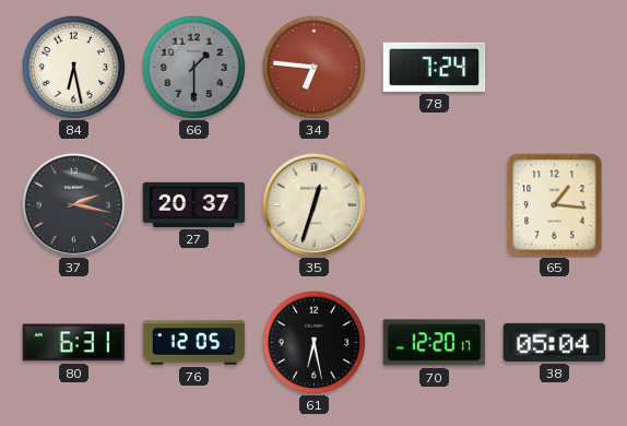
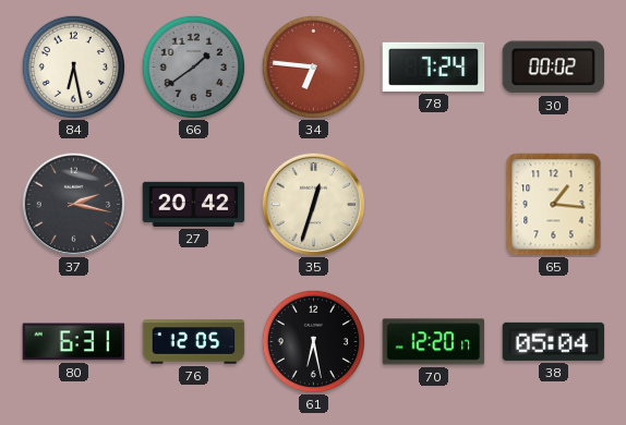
66: 1:30 -> 1:39 (193, 66)
30: none -> 00:02 (554, 68)
27: 20:37 -> 20:42 (194, 204)
